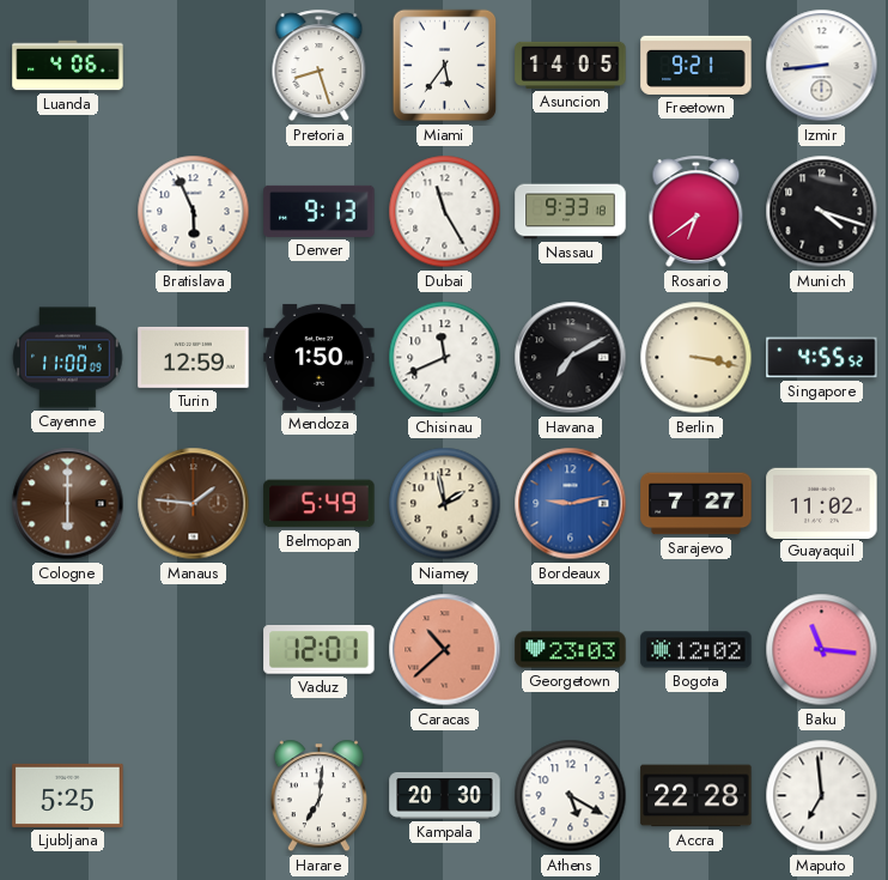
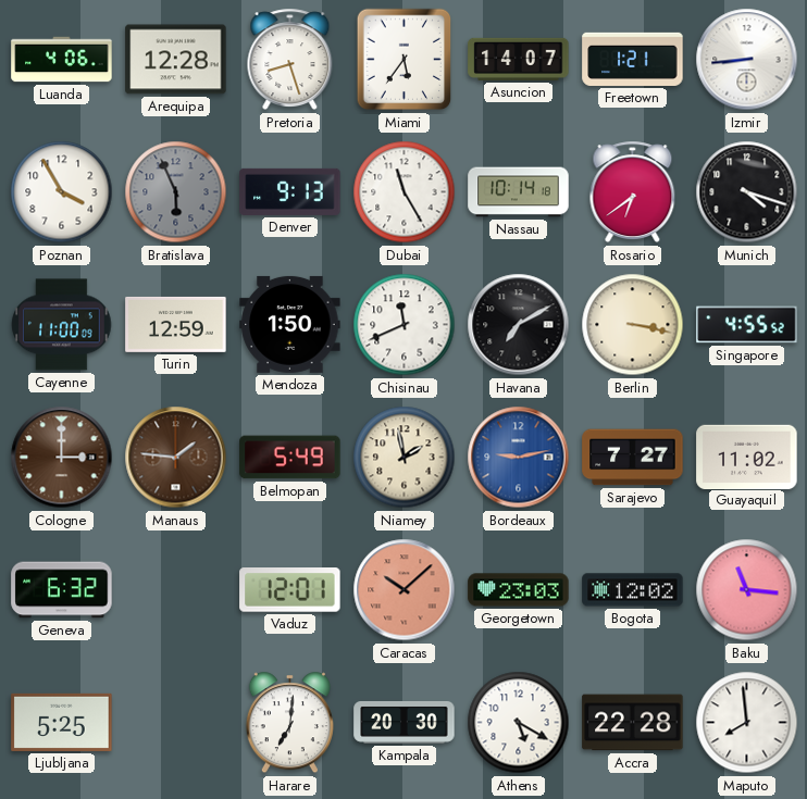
Arequipa: none -> 12:28 (176, 60)
Asuncion: 14:05 -> 14:07 (519, 59)
Freetown: 9:21 -> 1:21 (633, 59)
Poznan: none -> 3:55 (62, 192)
Bratislava dial: white -> grey (176, 192)
Nassau: 9:33 -> 10:14 (519, 192)
Cologne: 6:00 -> 3:00 (62, 458)
Geneva: none -> 6:32 (62, 590)
Caracas: 10:38 -> 10:08 (405, 590)
Maputo: 6:59 -> 7:59 (747, 723)
